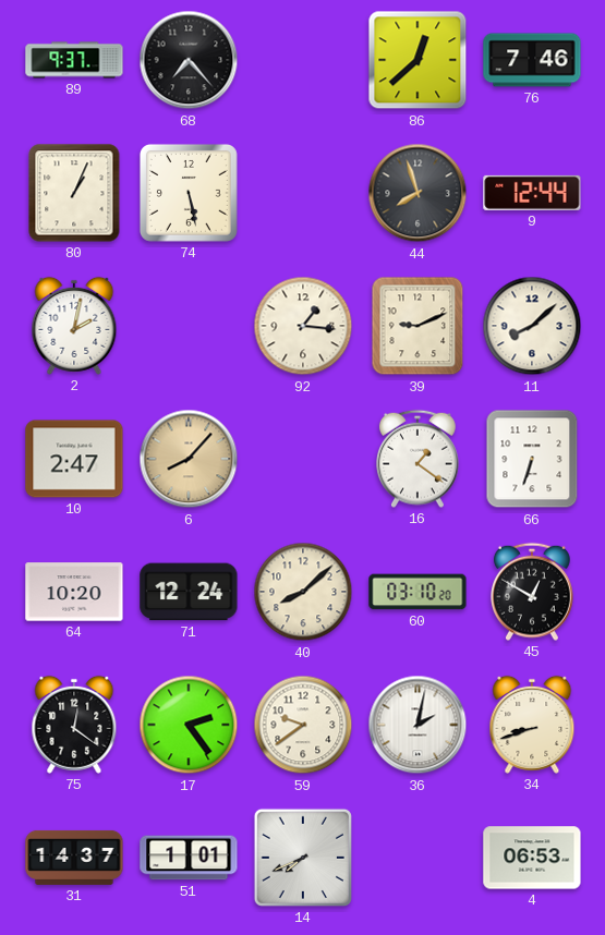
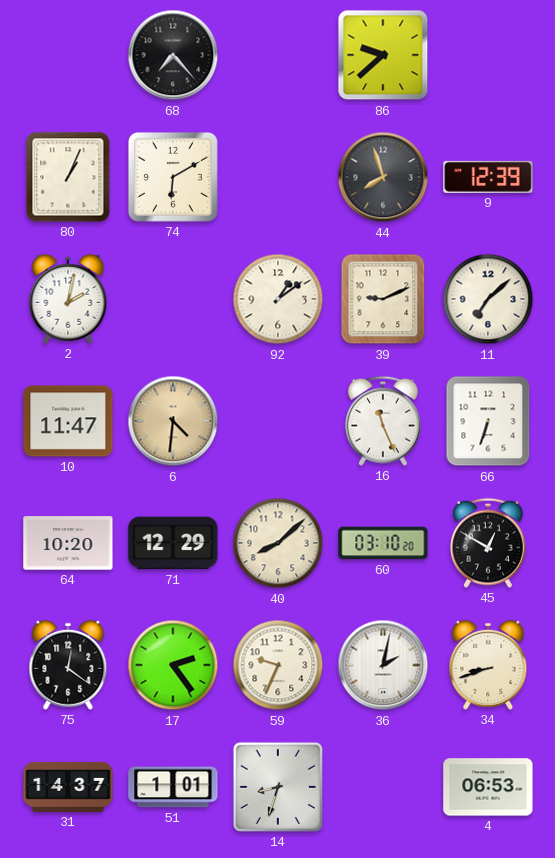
89: 9:37 -> none (74, 60)
86: 12:38 -> 9:38 (383, 55)
76: 7:46 -> none (532, 60)
74: 5:28 -> 6:10 (173, 177)
9: 12:44 -> 12:39 (488, 177)
92: 1:16 -> 1:09 (278, 299)
11: 8:08 -> 7:08 (488, 299)
10: 2:47 -> 11:47 (68, 421)
6: 8:07 -> 4:31 (173, 421)
16: 1:21 -> 11:26 (384, 421)
71: 12:24 -> 12:29 (173, 543)
59: 9:39 -> 9:34 (278, 665)
14: 7:41 -> 8:33 (278, 787)
